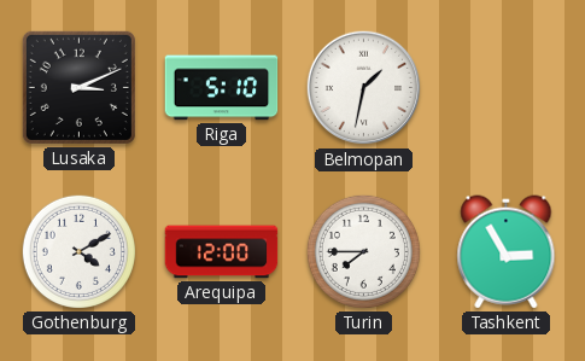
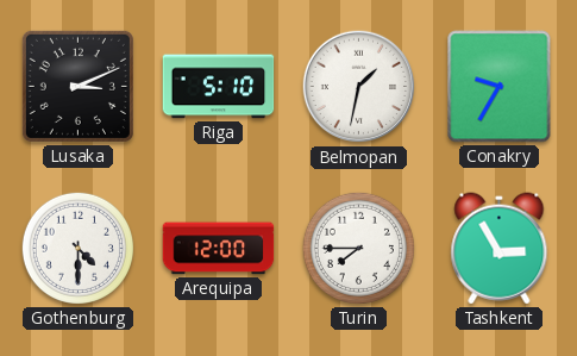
Conakry: none -> 9:35 (500, 87)
Gothenburg: 4:10 -> 4:30 (77, 248)
